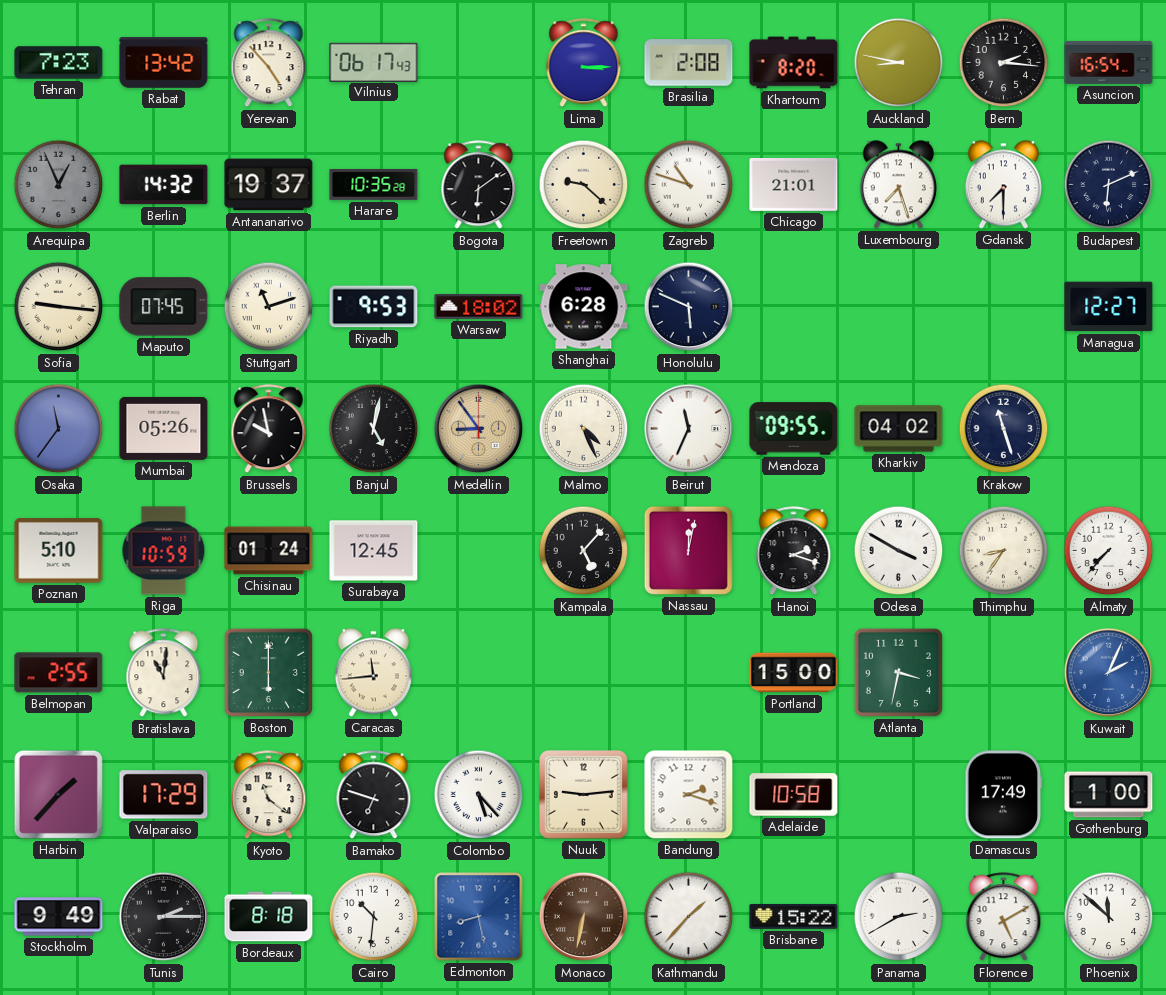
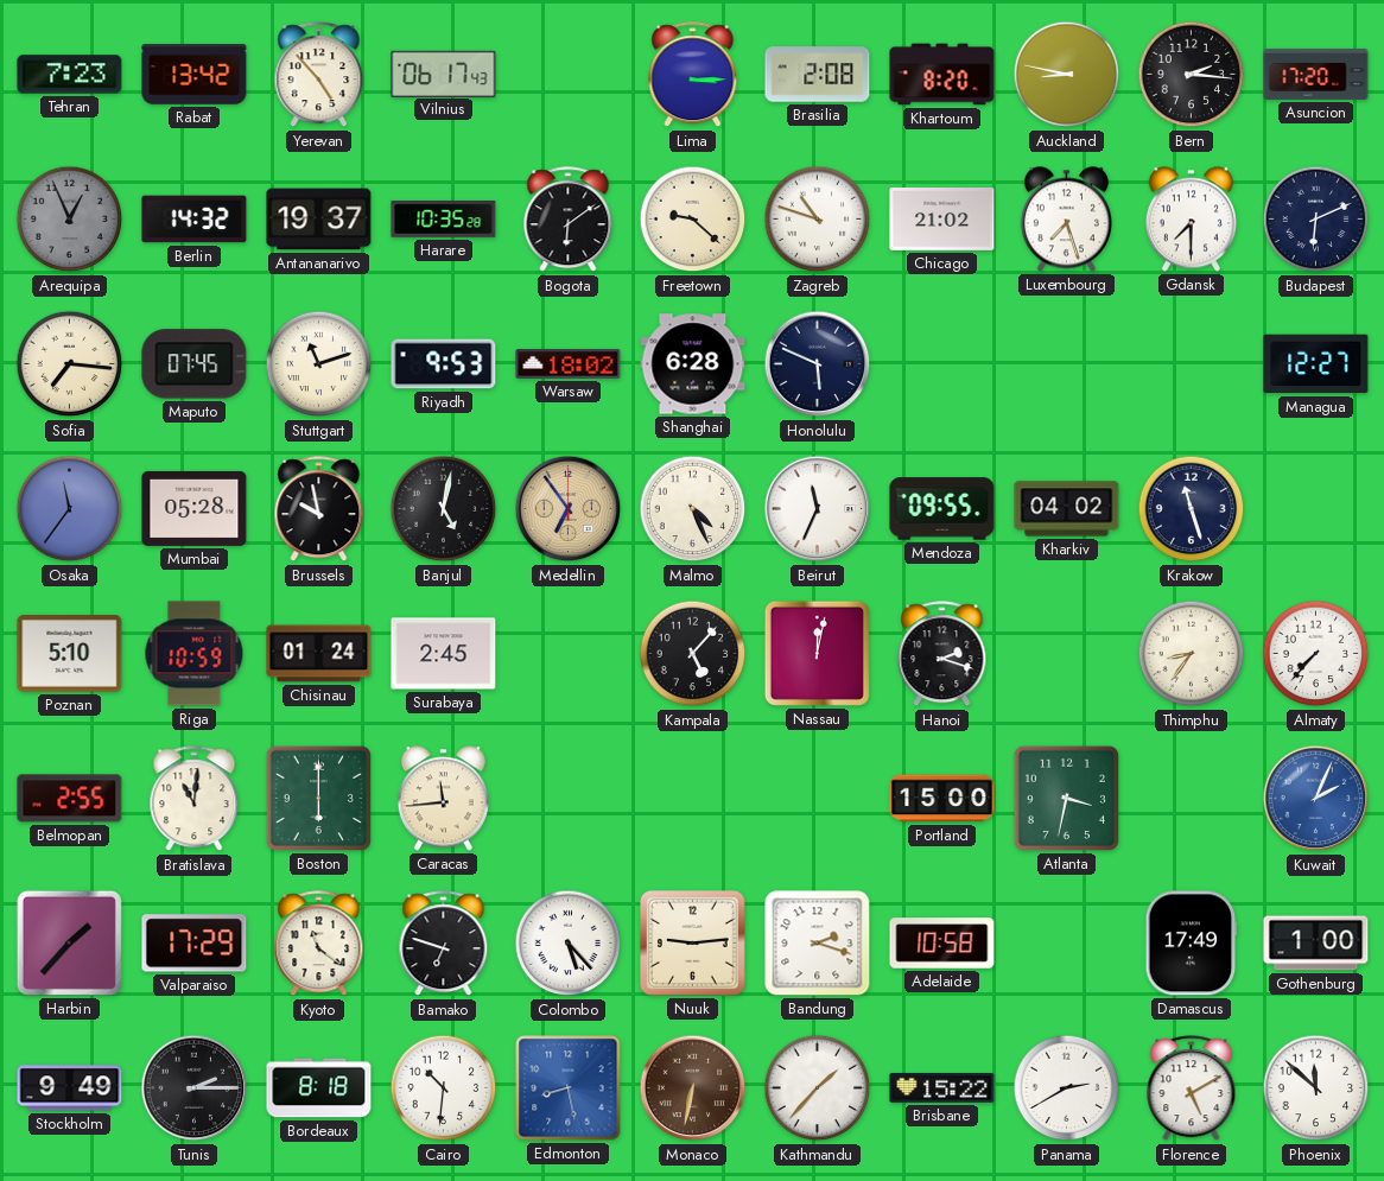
Asuncion: 16:54 -> 17:20 (1316, 74)
Chicago: 21:01 -> 21:02 (942, 220)
Sofia: 9:16 -> 7:16 (70, 364)
Mumbai: 05:26 -> 05:28 (195, 508)
Medellin: 8:54 -> 6:54 (569, 509)
Surabaya: 12:45 -> 2:45 (444, 654)
Odesa: 3:50 -> none (899, 551)
